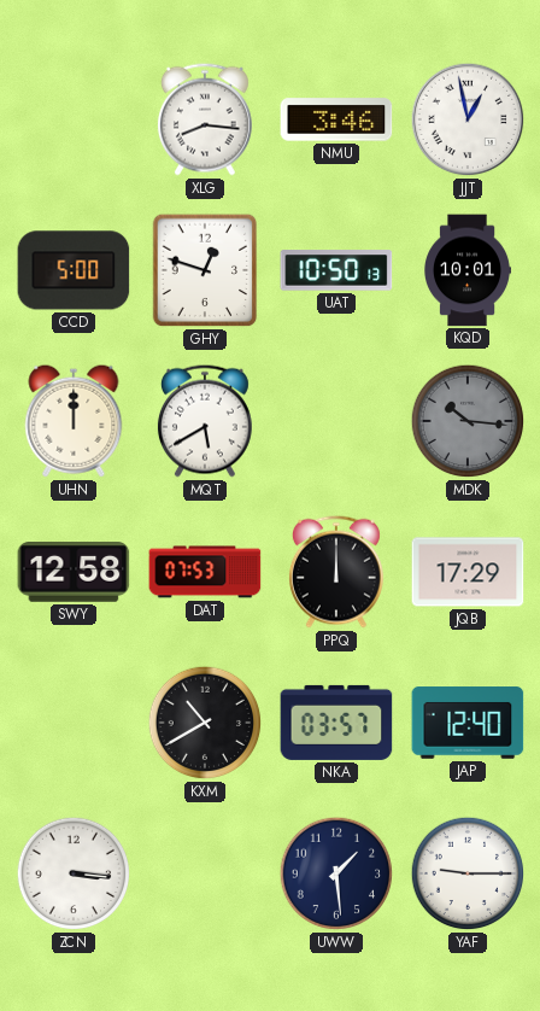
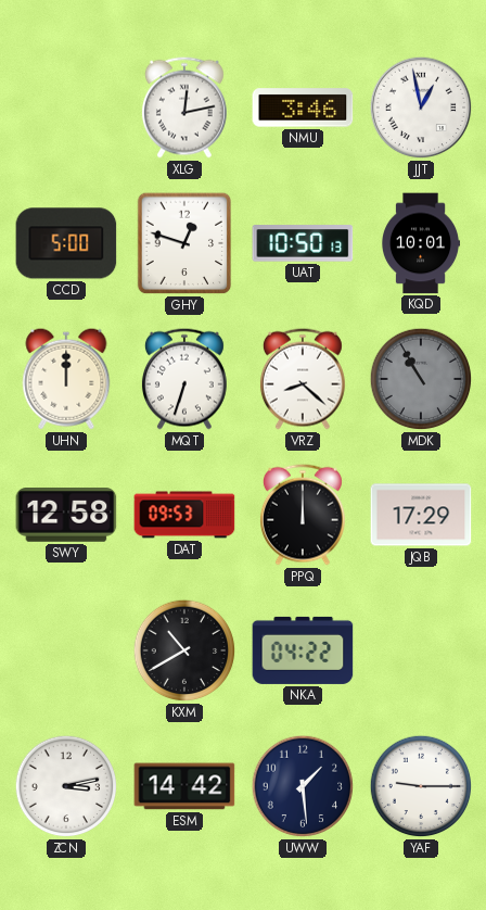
XLG: 8:16 -> 12:13 (184, 108)
MQT: 5:40 -> 6:33 (184, 379)
VRZ: none -> 8:22 (303, 379)
MDK: 10:16 -> 10:55 (421, 379)
DAT: 07:53 -> 09:53 (184, 515)
NKA: 03:57 -> 04:22 (303, 650)
JAP: 12:40 -> none (468, 723)
ZCN: 3:16 -> 3:13 (66, 786)
ESM: none -> 14:42 (184, 786)
